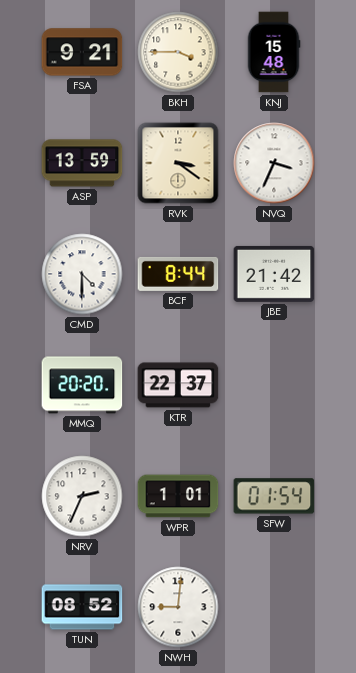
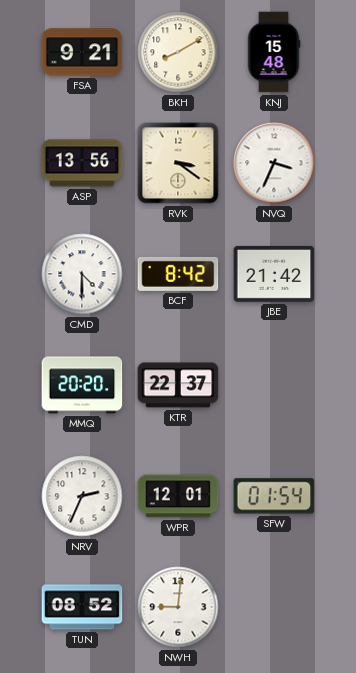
BKH: 3:45 -> 8:10 (178, 52)
ASP: 13:59 -> 13:56 (82, 163)
BCF: 8:44 -> 8:42 (178, 274)
WPR: 1:01 -> 12:01 (178, 496)
